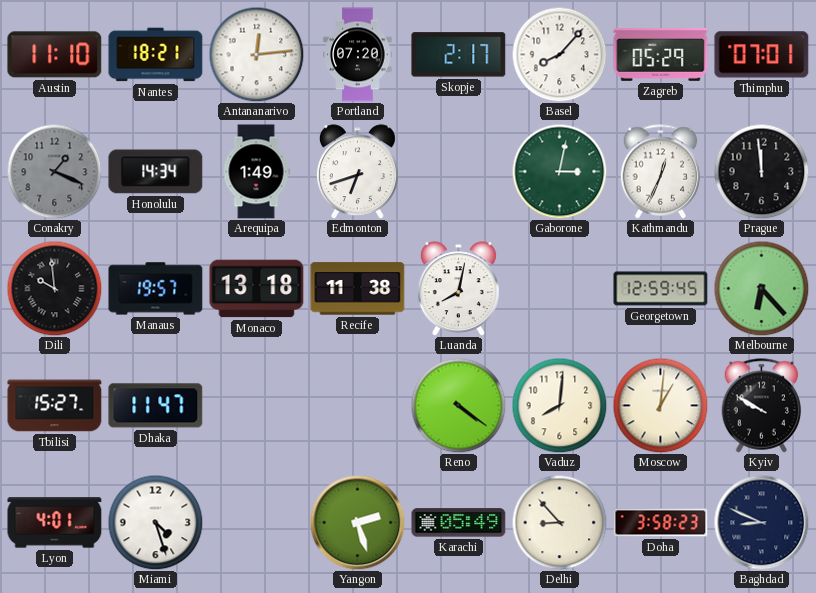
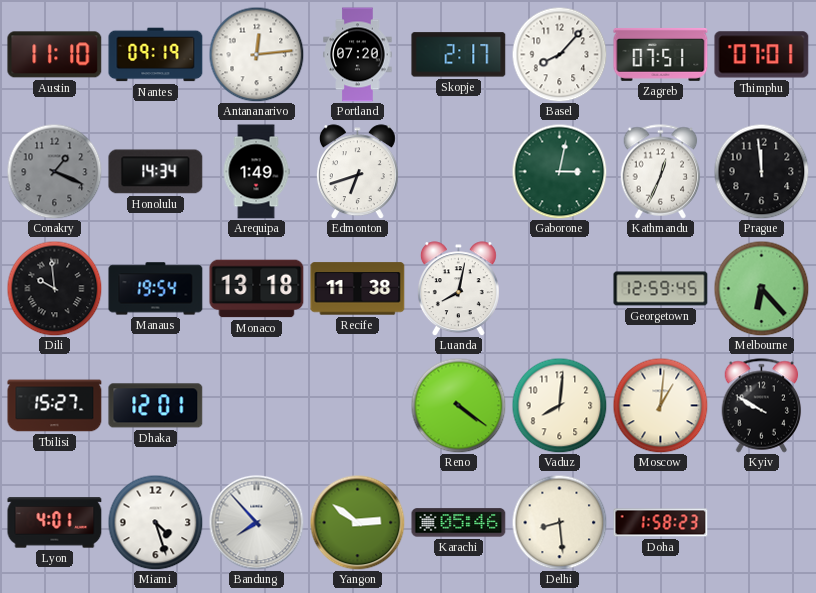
Nantes: 18:21 -> 09:19 (156, 55)
Zagreb: 05:29 -> 07:51 (661, 54)
Manaus: 19:57 -> 19:54 (156, 289)
Dhaka: 11:47 -> 12:01 (156, 406)
Bandung: none -> 7:53 (256, 522)
Yangon: 2:27 -> 2:51 (357, 522)
Karachi: 05:49 -> 05:46 (459, 523)
Delhi: 8:53 -> 8:29 (559, 522)
Doha: 3:58 -> 1:58 (661, 523)
Baghdad: 8:49 -> none (761, 522)
